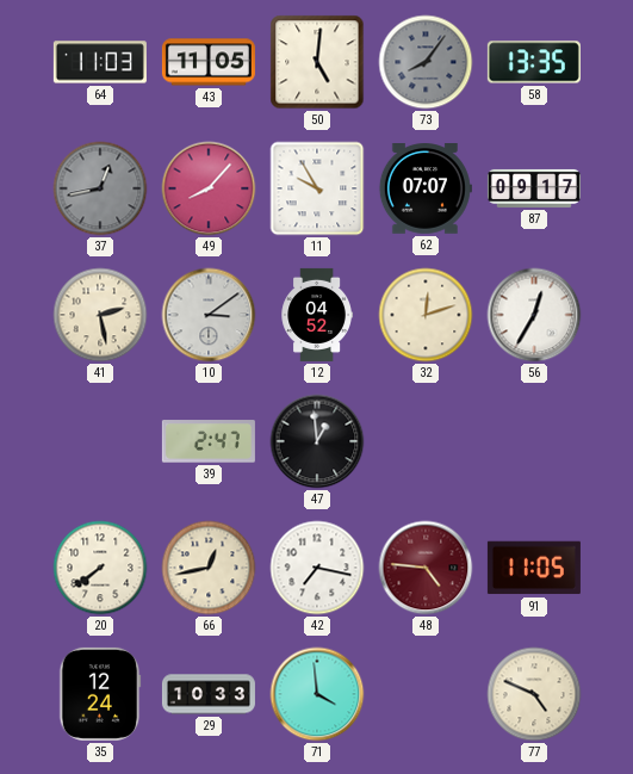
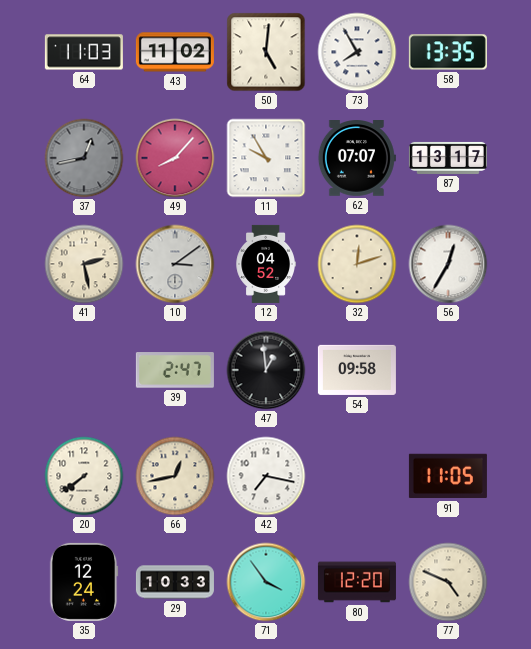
43: 11:05 -> 11:02 (175, 52)
73: 8:06 -> 7:55 (357, 52)
73 dial: grey -> white (357, 52)
87: 09:17 -> 13:17 (448, 158)
54: none -> 09:58 (357, 370)
48: 4:46 -> none (426, 568)
71: 3:59 -> 3:54 (266, 582)
80: none -> 12:20 (357, 582)
